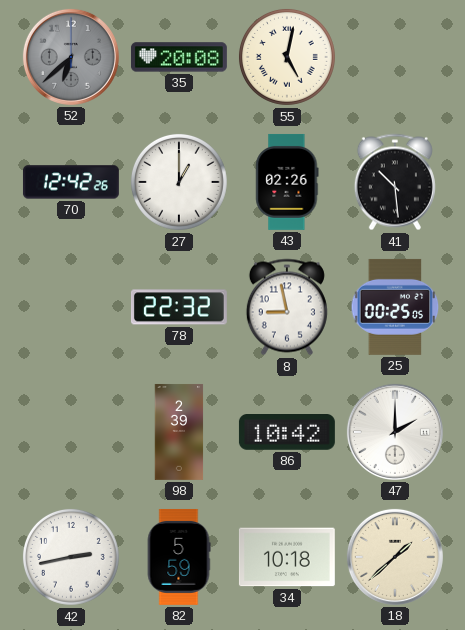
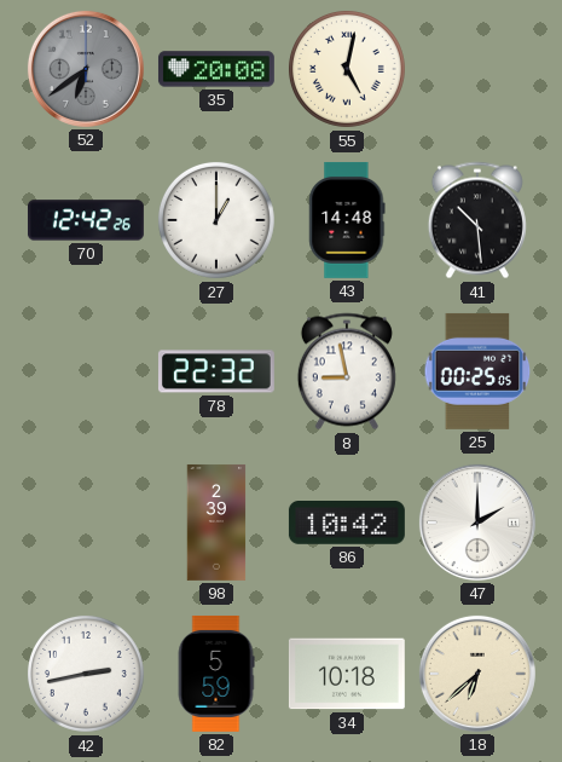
52: 6:38 -> 6:39 (86, 69)
43: 02:26 -> 14:48 (347, 220)
18: 1:38 -> 6:38 (477, 674)
